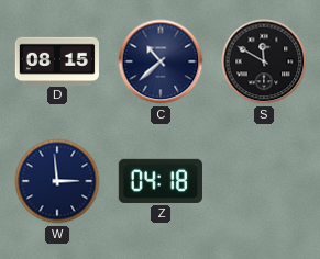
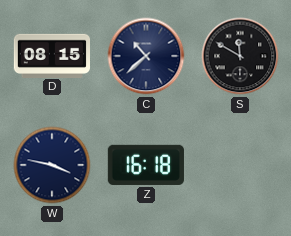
W: 2:59 -> 3:47 (52, 165)
Z: 04:18 -> 16:18 (146, 165)
